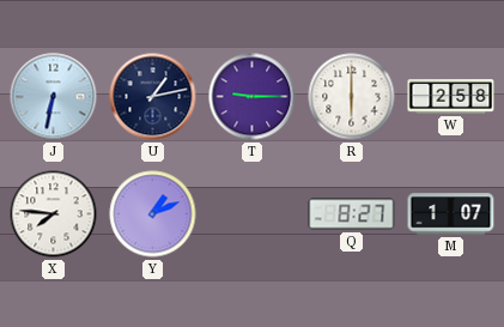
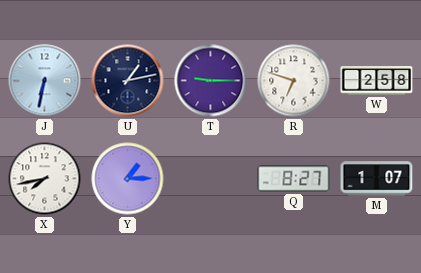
R: 6:00 -> 6:48 (294, 81)
X: 7:46 -> 7:43 (45, 179)
Y: 1:11 -> 1:15 (128, 179)
